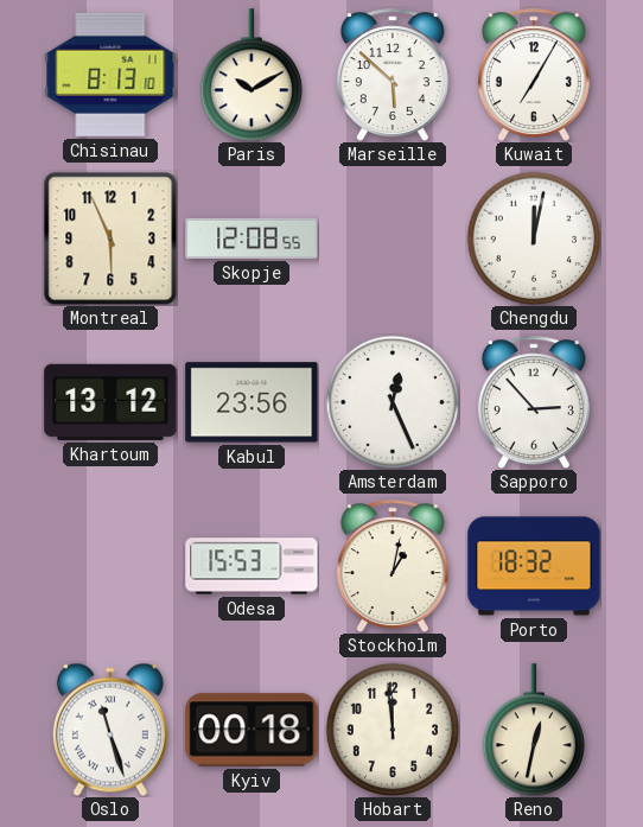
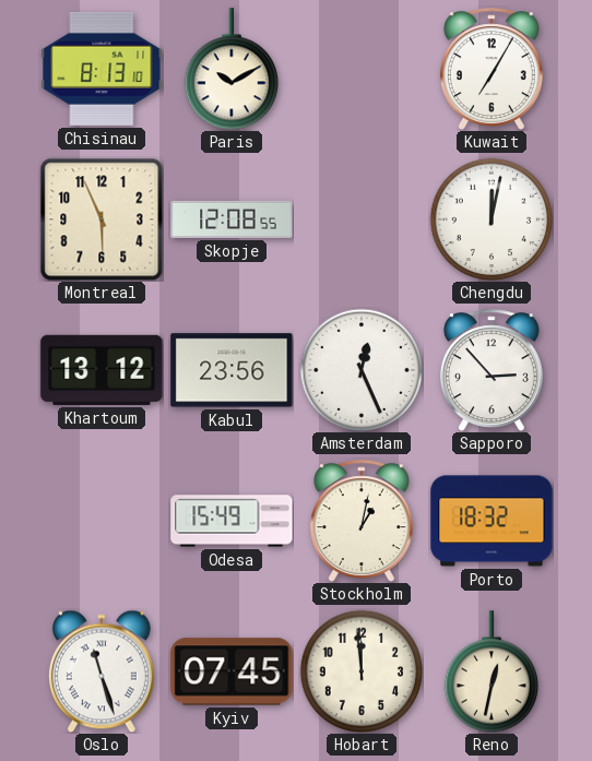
Marseille: 5:52 -> none (393, 75)
Odesa: 15:53 -> 15:49 (232, 521)
Kyiv: 00:18 -> 07:45 (232, 671)
